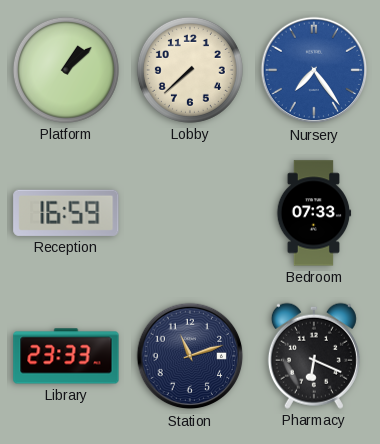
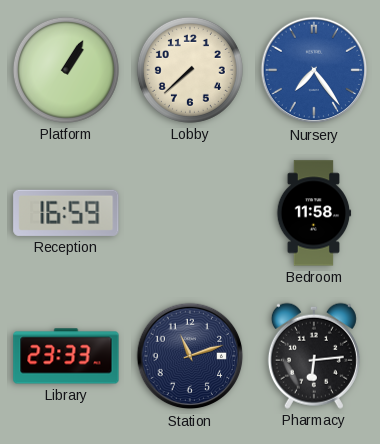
Platform: 1:08 -> 1:05 (66, 70)
Bedroom: 07:33 -> 11:58 (314, 213)
Pharmacy: 6:19 -> 6:14 (314, 356)
